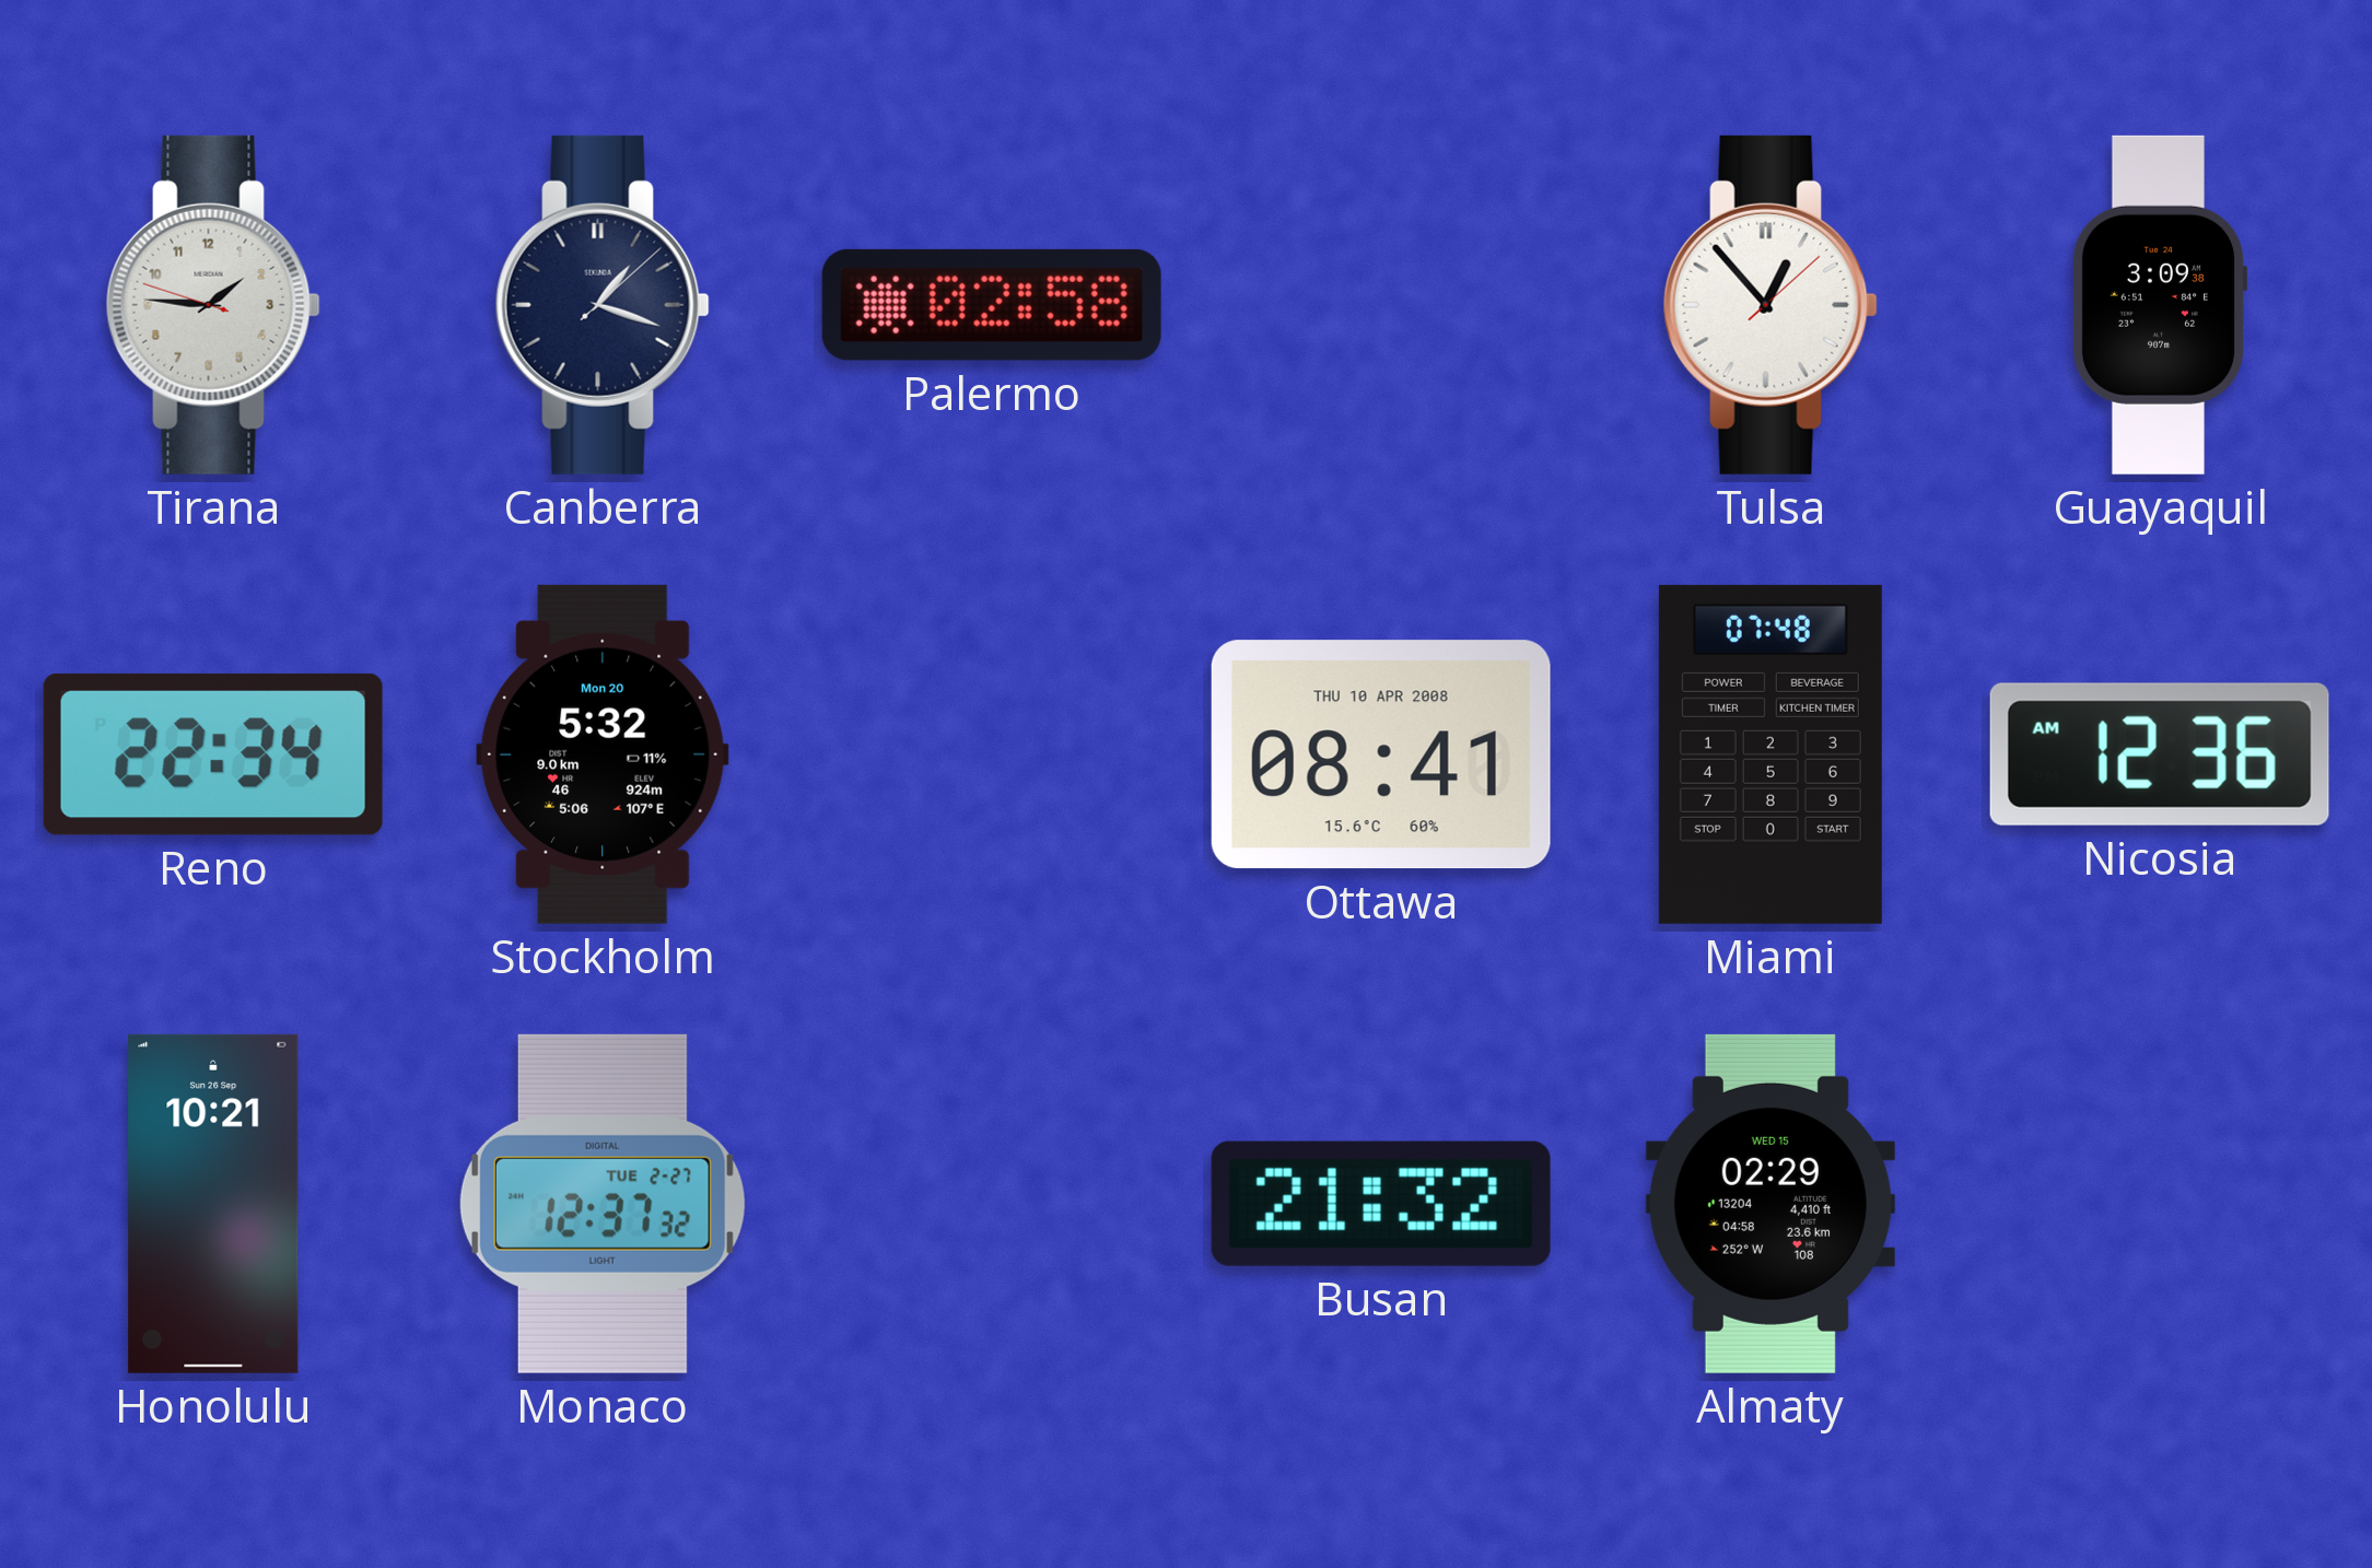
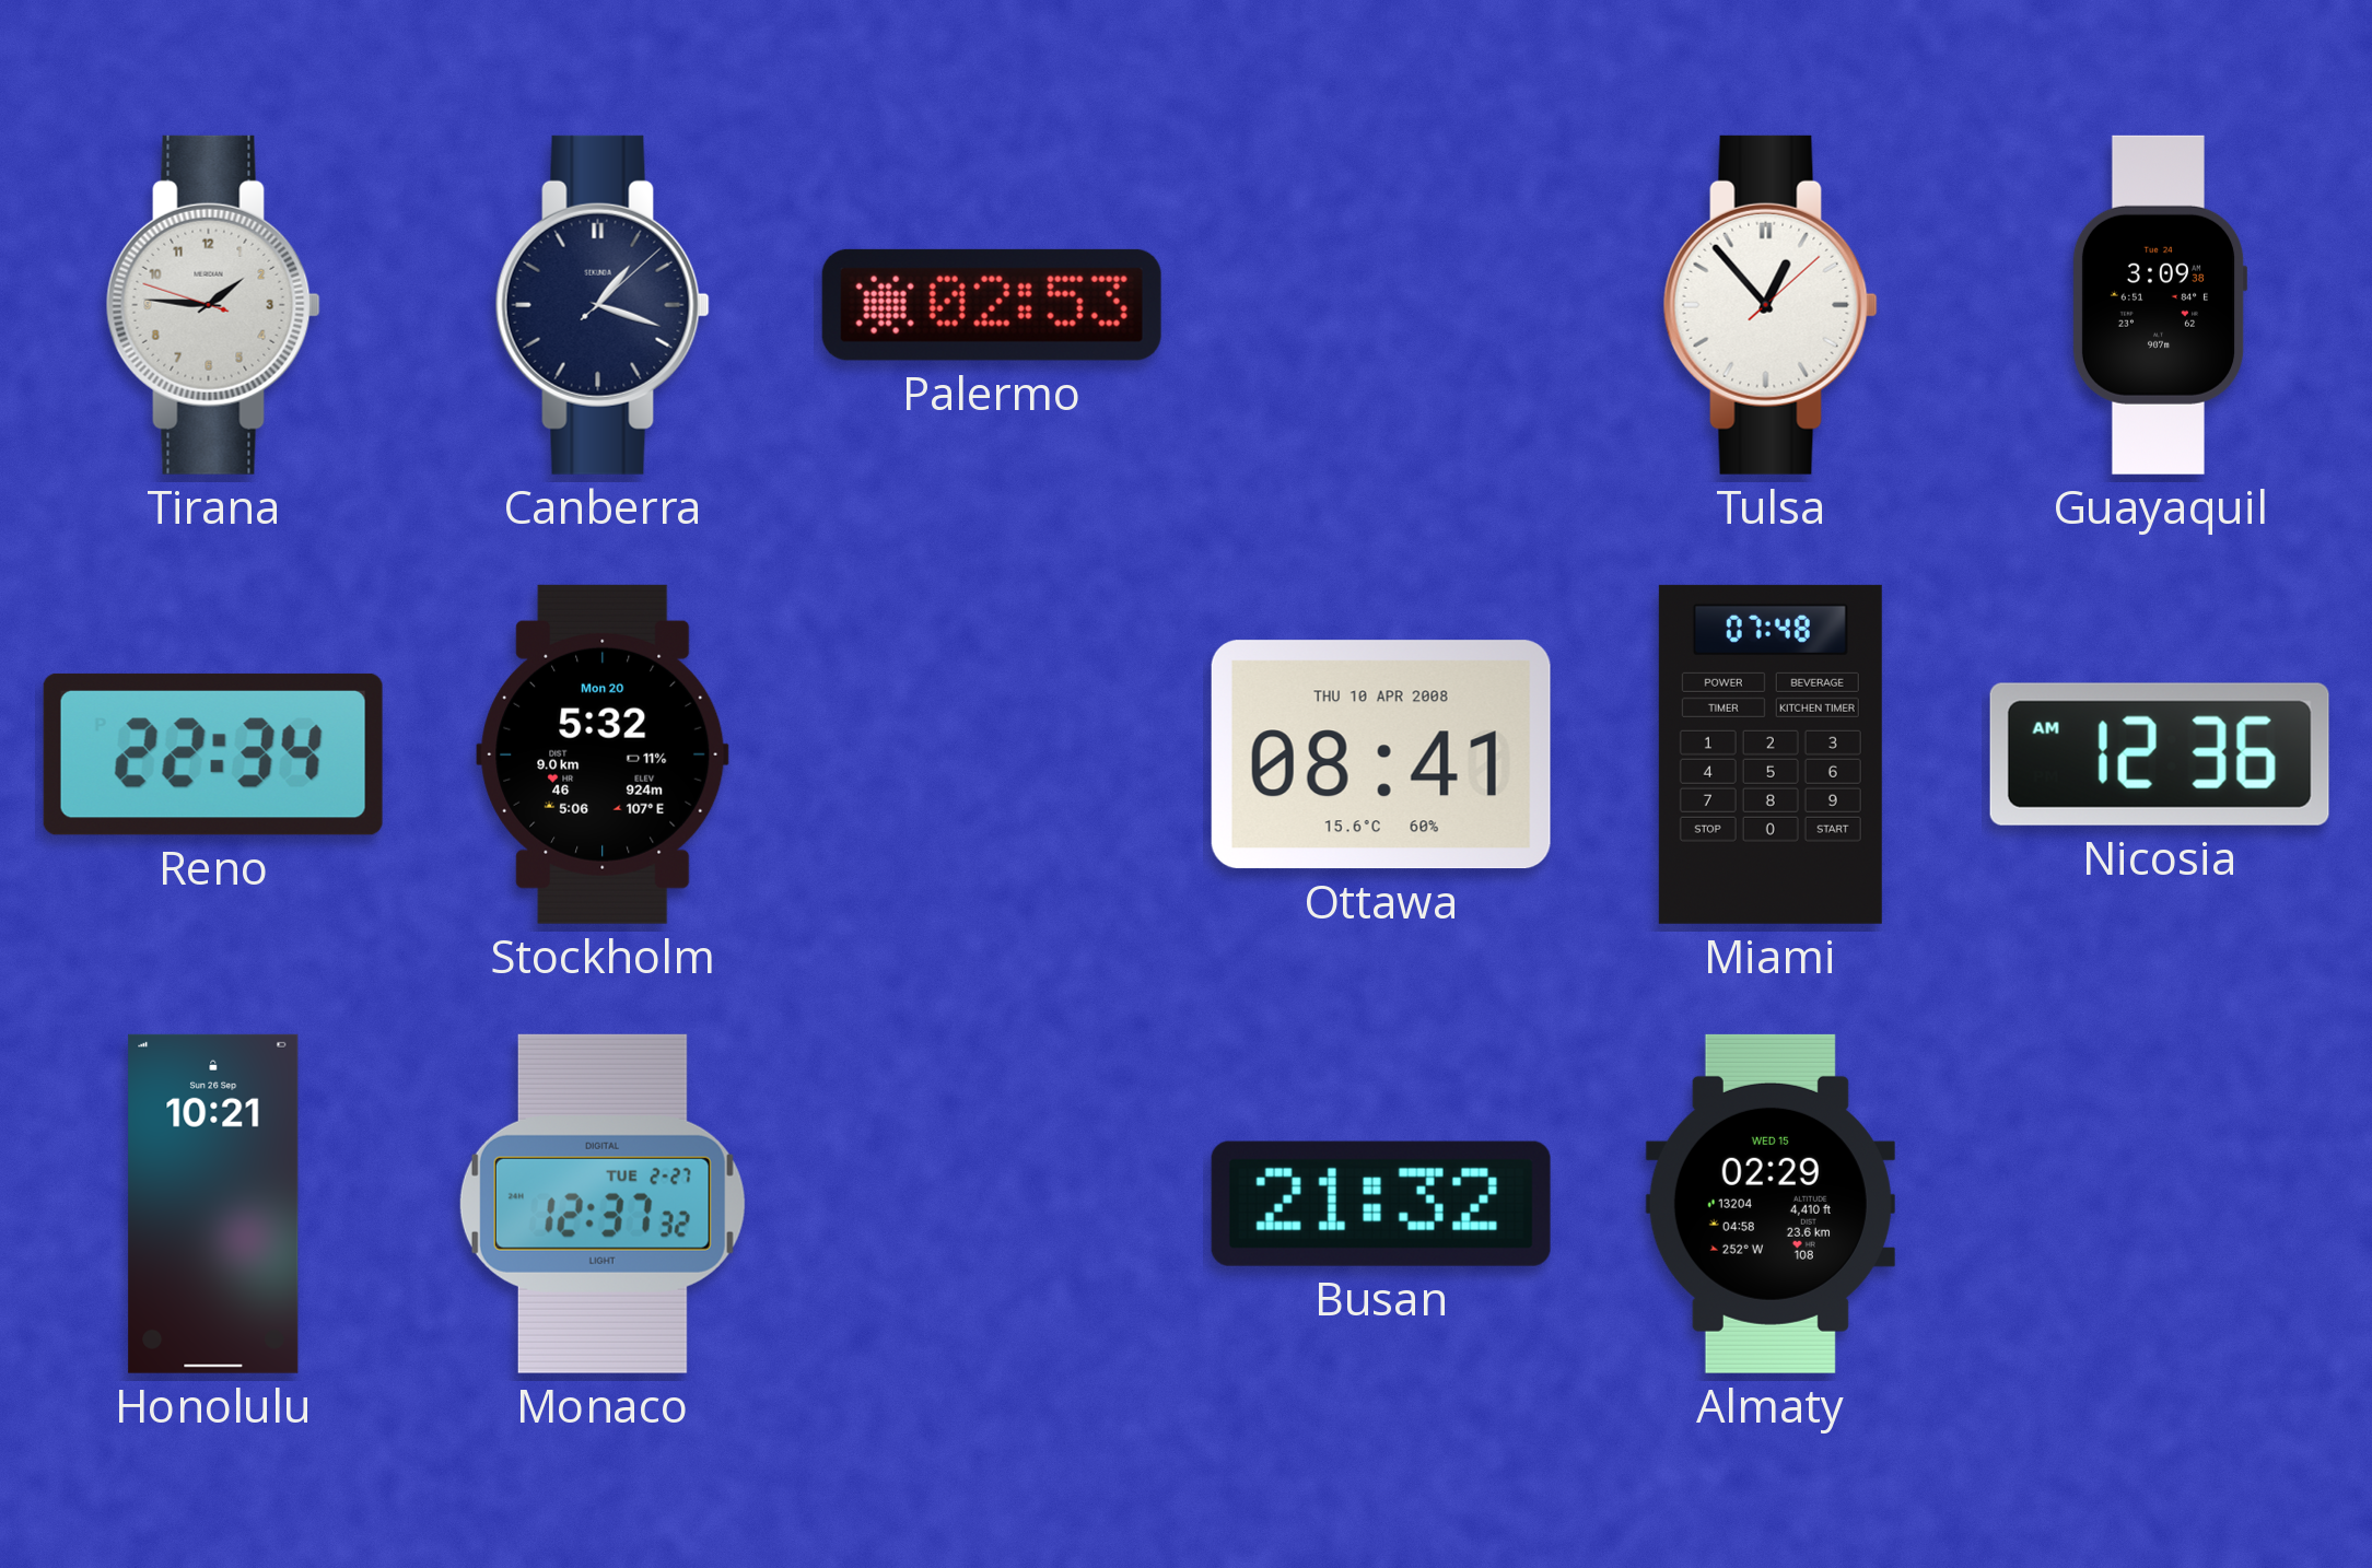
Palermo: 02:58 -> 02:53 (992, 305)
